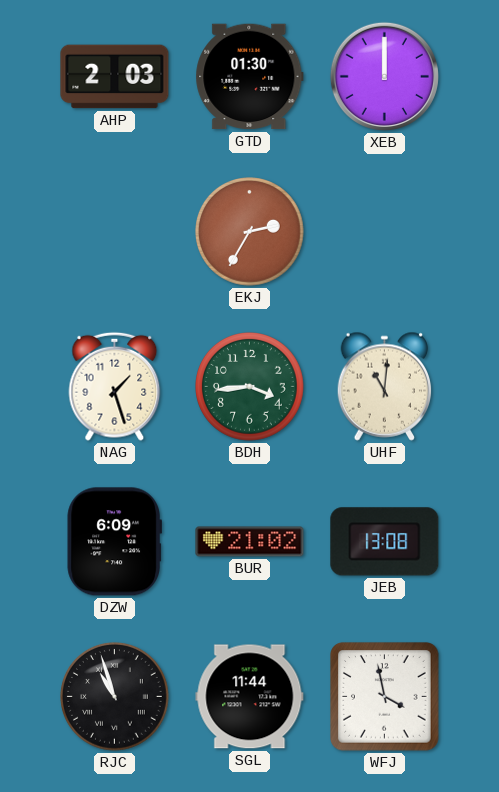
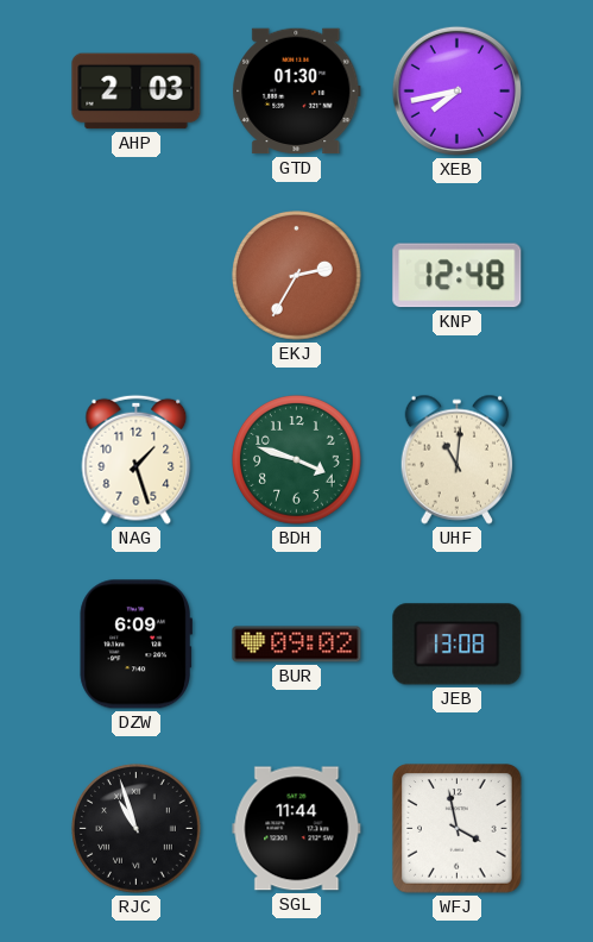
XEB: 12:00 -> 7:43 (456, 90)
KNP: none -> 12:48 (458, 276)
BDH: 3:44 -> 3:48 (297, 460)
BUR: 21:02 -> 09:02 (297, 645)
